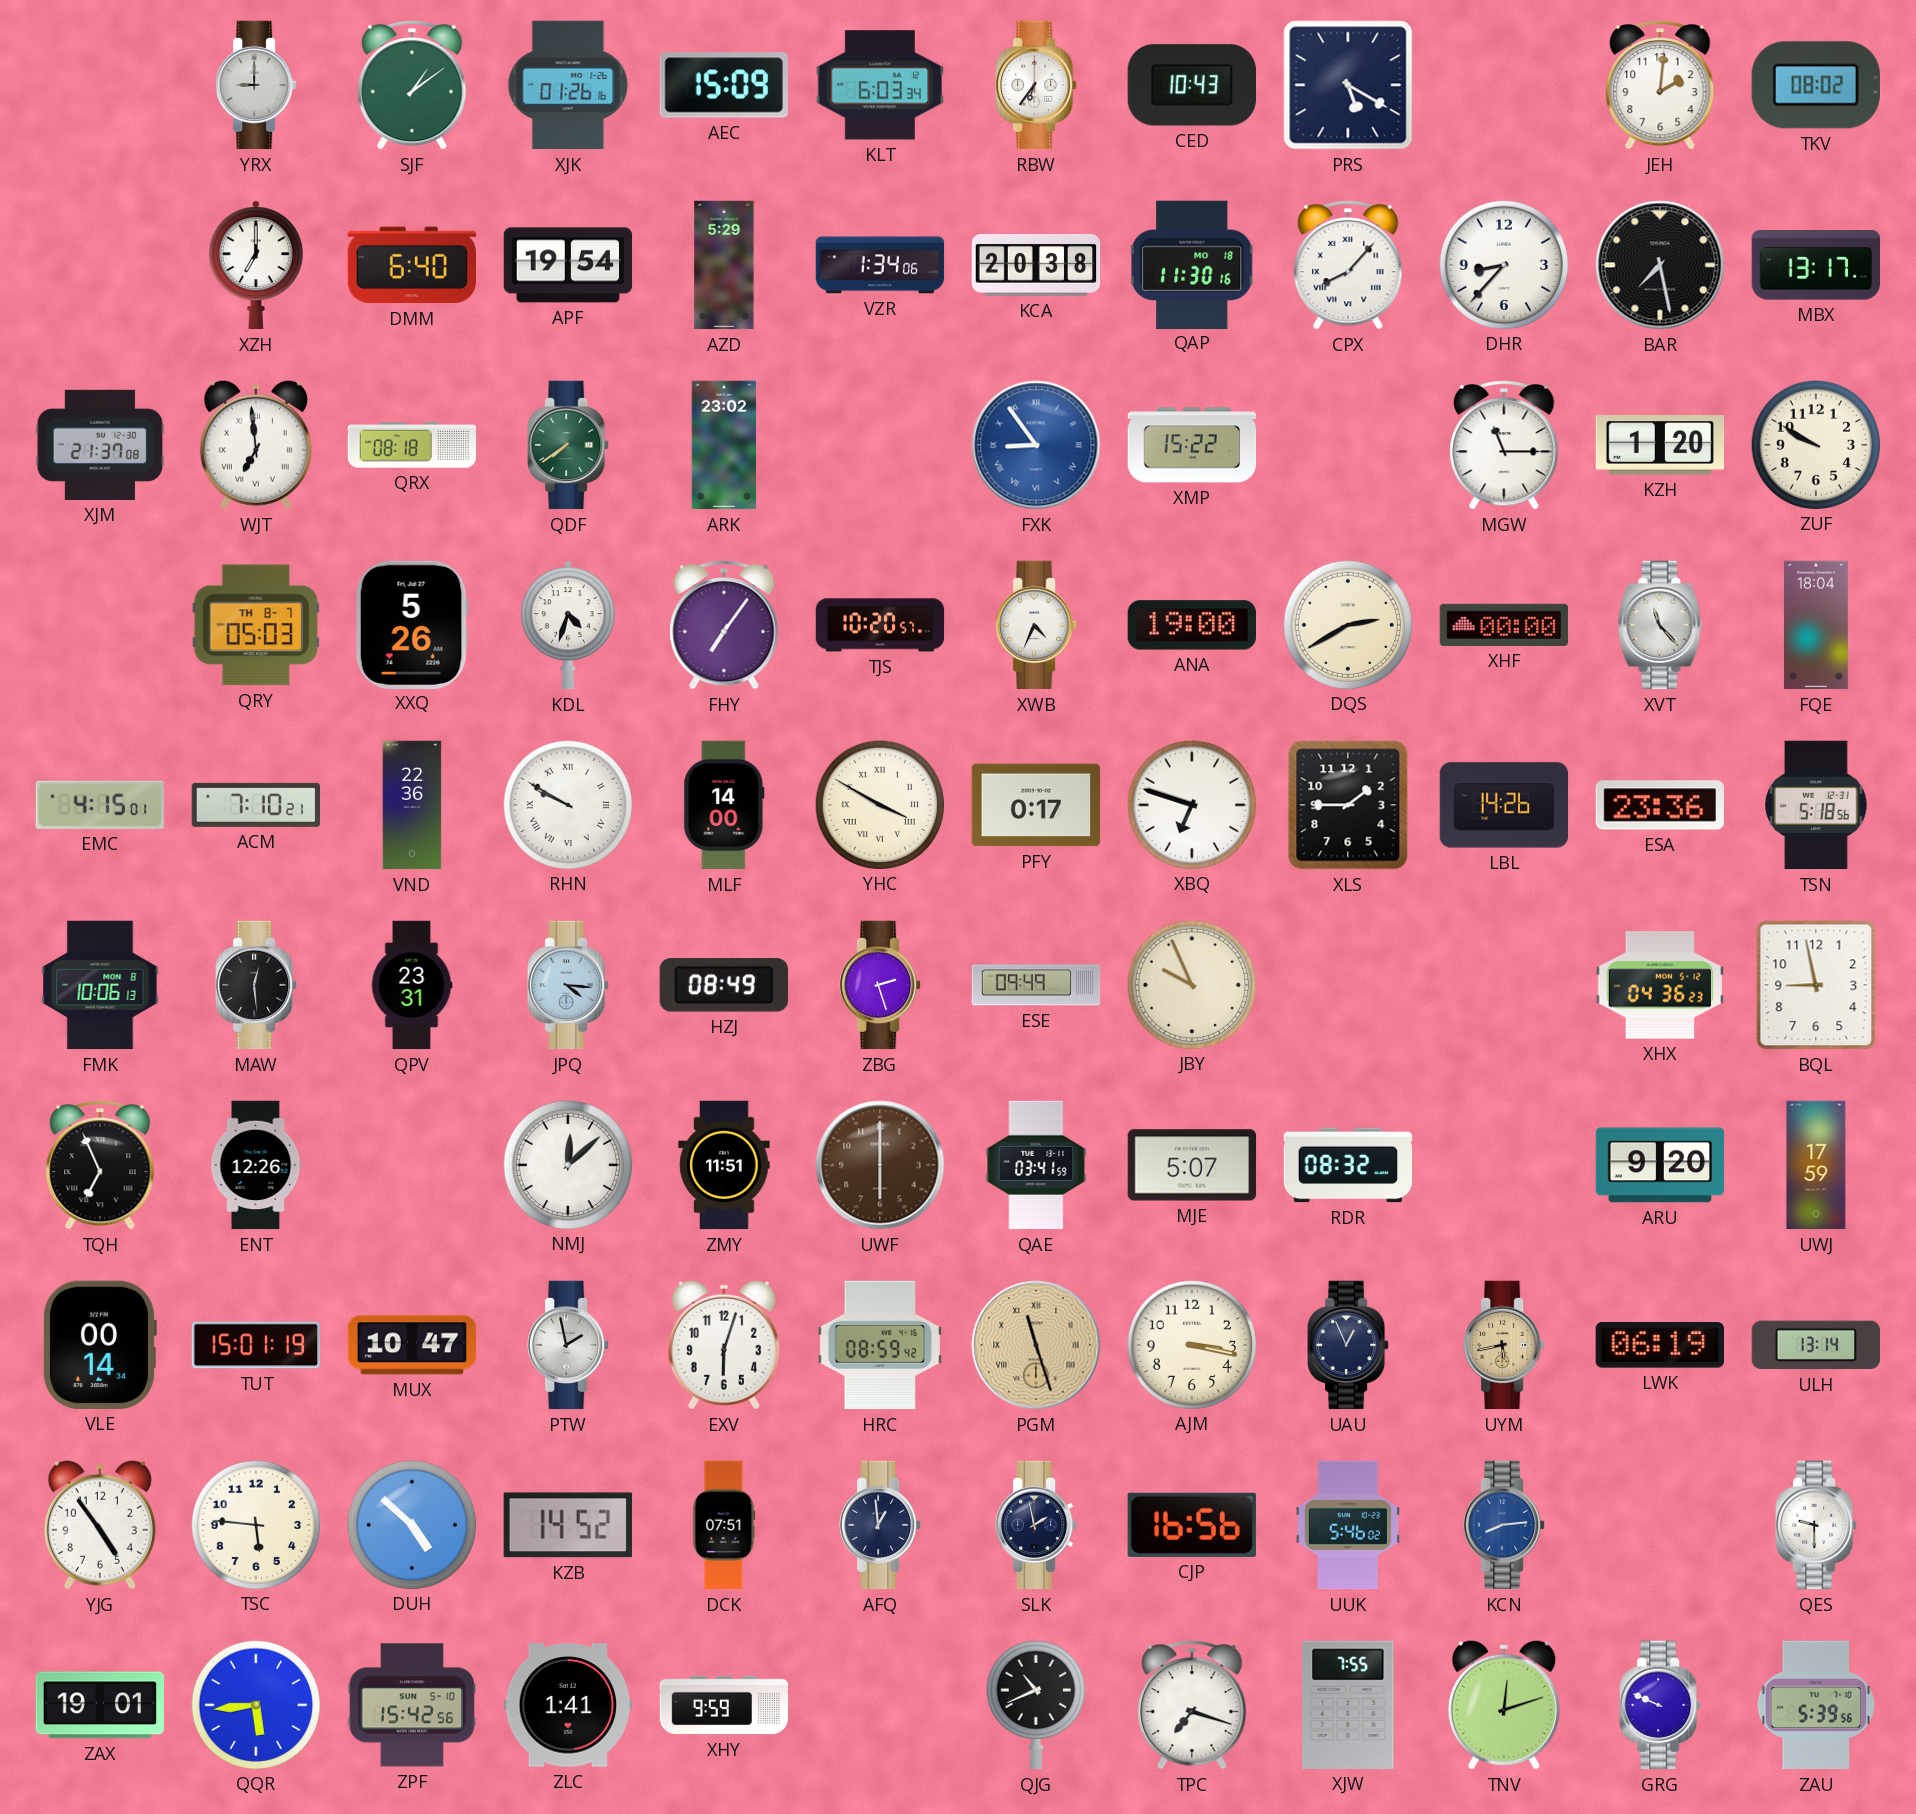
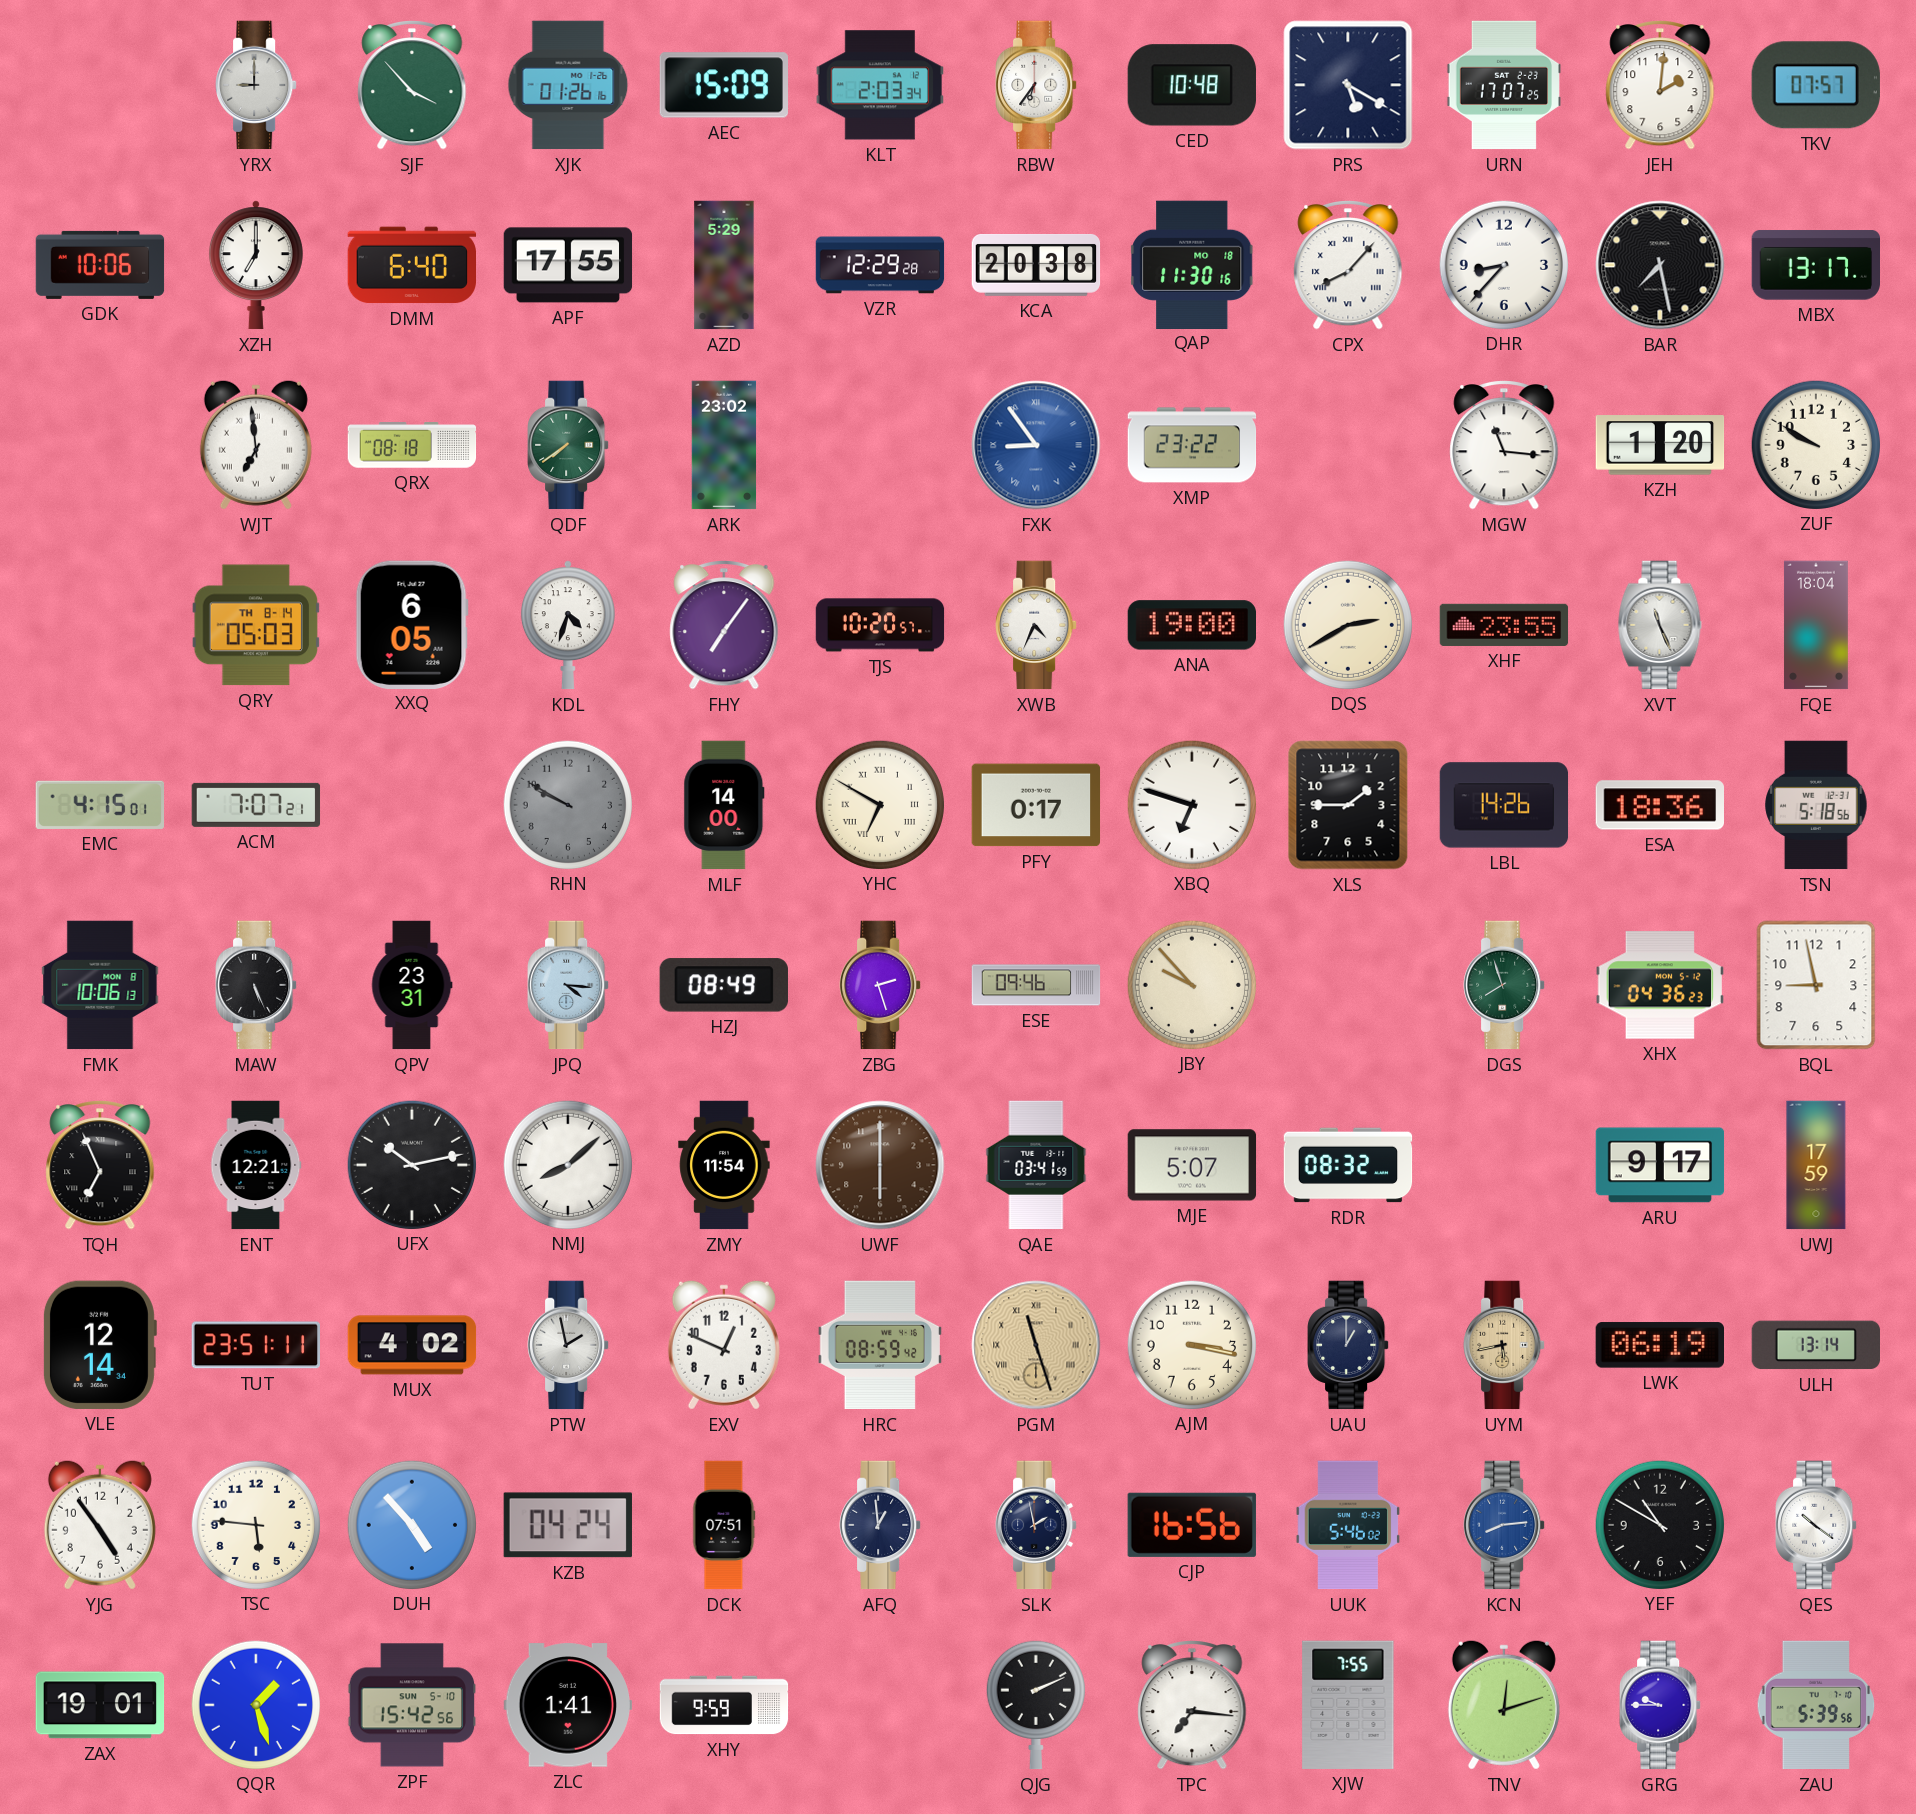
SJF: 1:09 -> 3:53 (412, 85)
KLT: 6:03 -> 2:03 (879, 85)
CED: 10:43 -> 10:48 (1192, 85)
URN: none -> 17:07 (1503, 85)
TKV: 08:02 -> 07:57 (1816, 85)
GDK: none -> 10:06 (100, 265)
APF: 19:54 -> 17:55 (568, 265)
VZR: 1:34 -> 12:29 (880, 265)
XJM: 21:37 -> none (100, 445)
XMP: 15:22 -> 23:22 (1192, 445)
MGW: 11:15 -> 11:16 (1504, 445)
QRY date: TH 8-7 -> TH 8-14 (256, 625)
XXQ: 5:26 -> 6:05 (412, 624)
XHF: 00:00 -> 23:55 (1504, 625)
XVT: 11:23 -> 11:26 (1660, 625)
ACM: 7:10 -> 7:07 (256, 805)
VND: 22:36 -> none (412, 805)
RHN dial: white -> grey (567, 804)
RHN numerals: Roman -> Arabic (567, 804)
YHC: 3:50 -> 6:50 (879, 804)
ESA: 23:36 -> 18:36 (1660, 805)
MAW: 12:29 -> 5:26 (256, 985)
ESE: 09:49 -> 09:46 (1036, 985)
JBY: 9:56 -> 9:53 (1191, 984)
DGS: none -> 7:57 (1504, 985)
ENT: 12:26 -> 12:21 (256, 1165)
UFX: none -> 10:13 (411, 1164)
NMJ: 12:08 -> 8:08 (567, 1164)
ZMY: 11:51 -> 11:54 (724, 1165)
ARU: 9:20 -> 9:17 (1660, 1165)
VLE: 00:14 -> 12:14 (99, 1345)
TUT: 15:01 -> 23:51 (255, 1345)
MUX: 10:47 -> 4:02 (412, 1345)
EXV: 6:03 -> 12:49 (724, 1345)
UAU: 12:56 -> 1:00 (1348, 1345)
DUH: 4:52 -> 4:53 (411, 1524)
KZB: 14:52 -> 04:24 (568, 1525)
YEF: none -> 10:50 (1659, 1524)
QES: 9:30 -> 10:21 (1816, 1525)
QQR: 5:44 -> 1:27 (255, 1704)
QJG: 10:41 -> 2:11 (1036, 1705)
TPC: 7:18 -> 7:16 (1192, 1705)
GRG: 9:49 -> 9:45 (1660, 1705)
